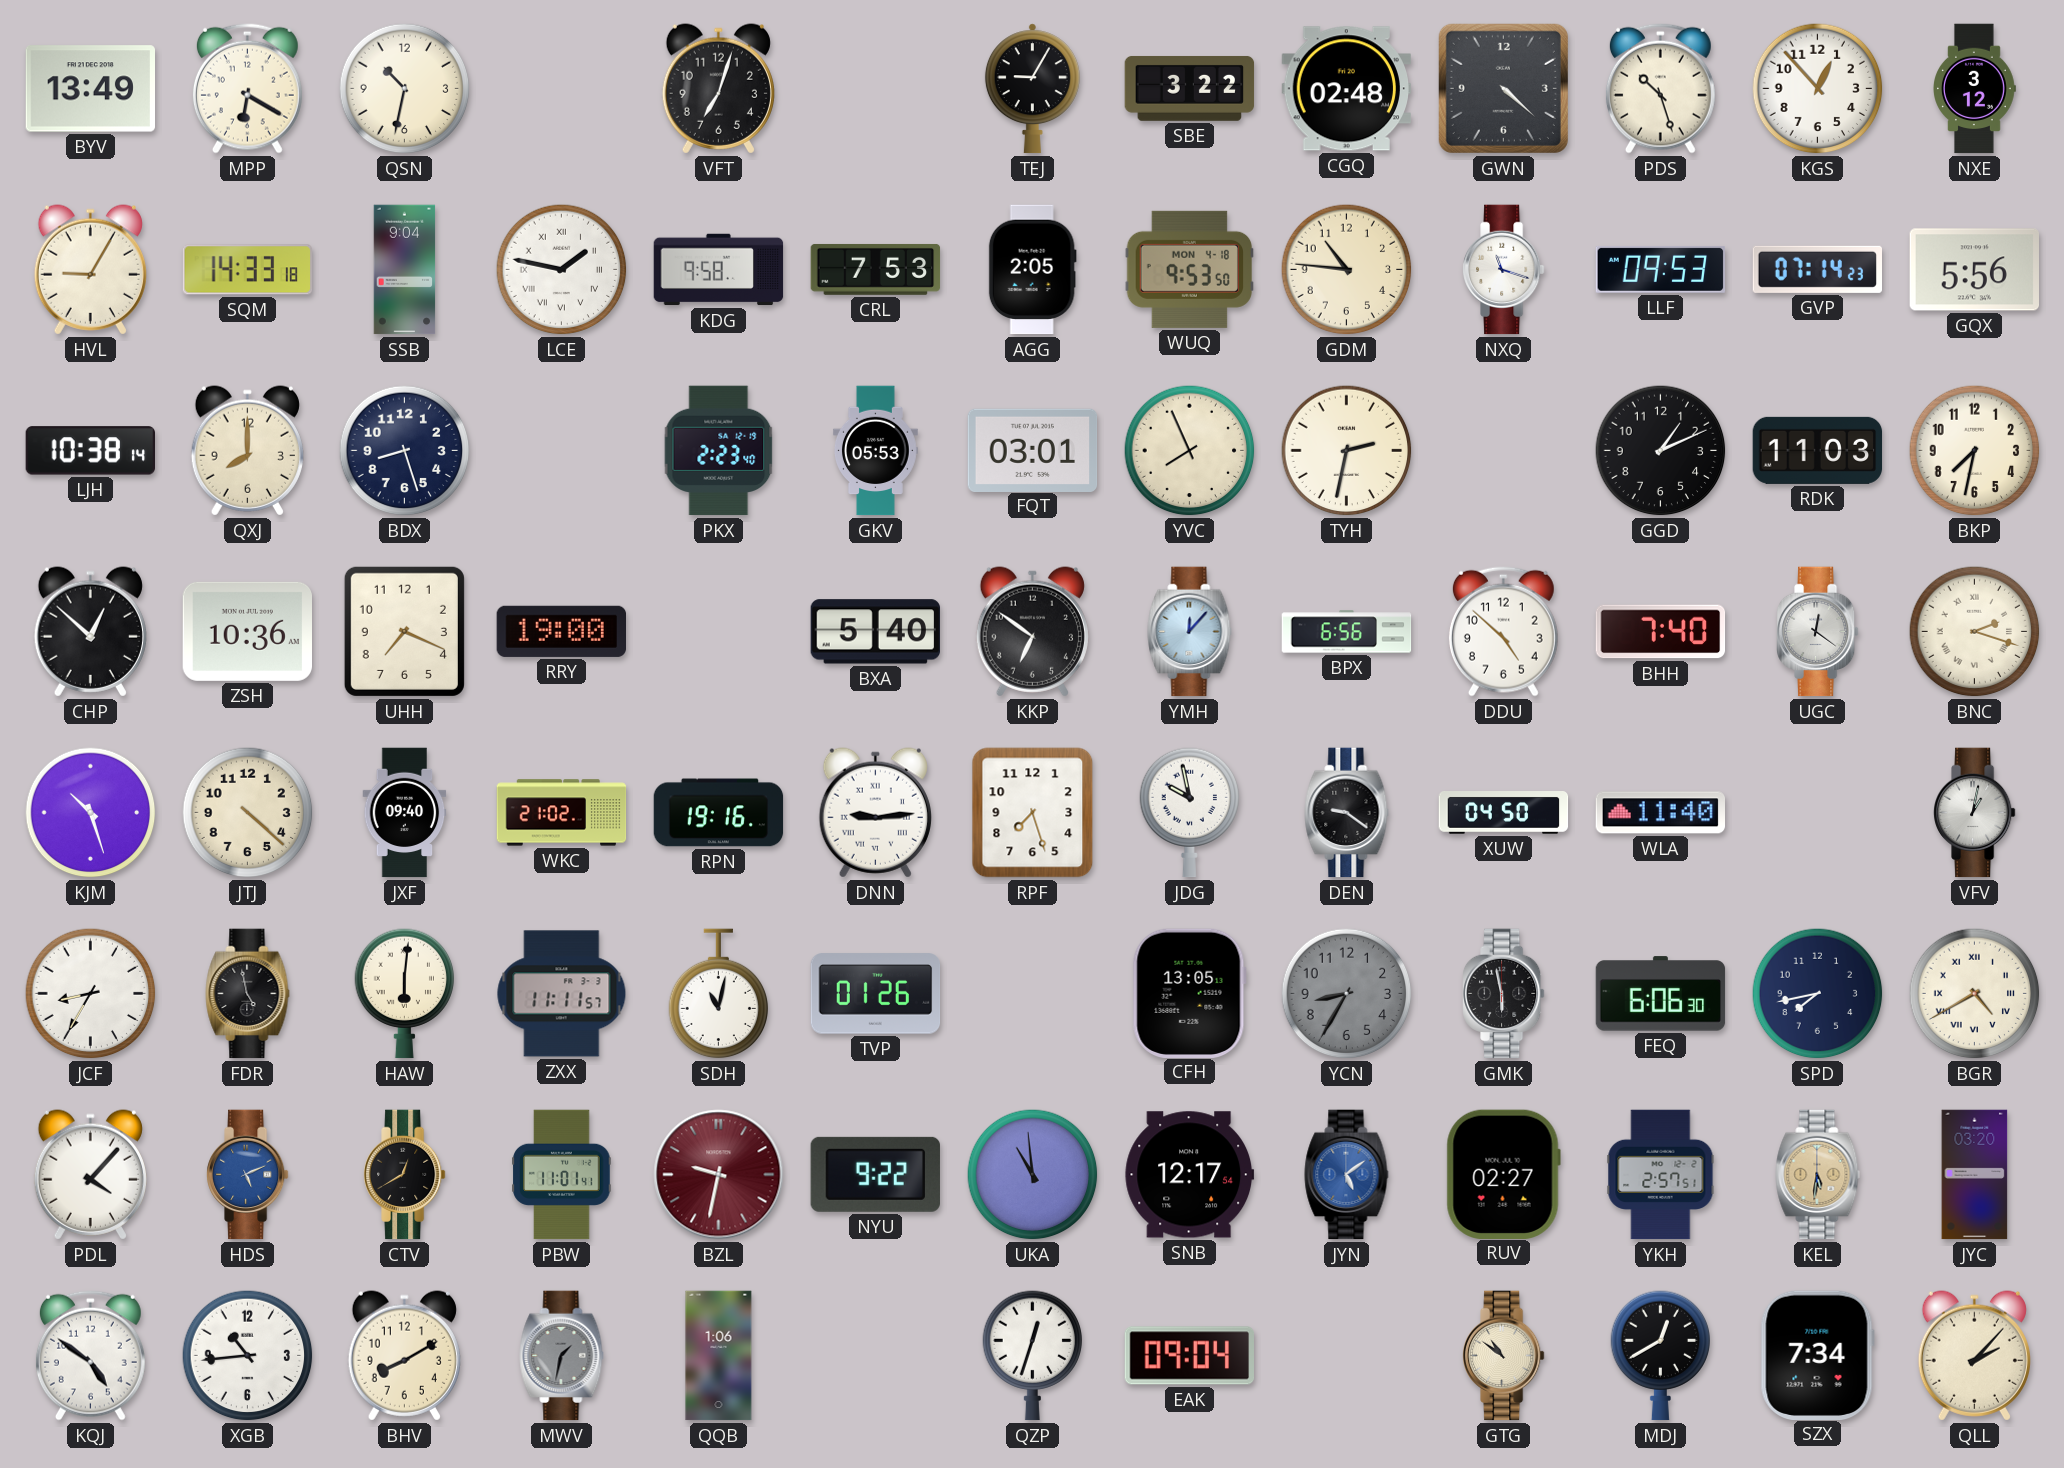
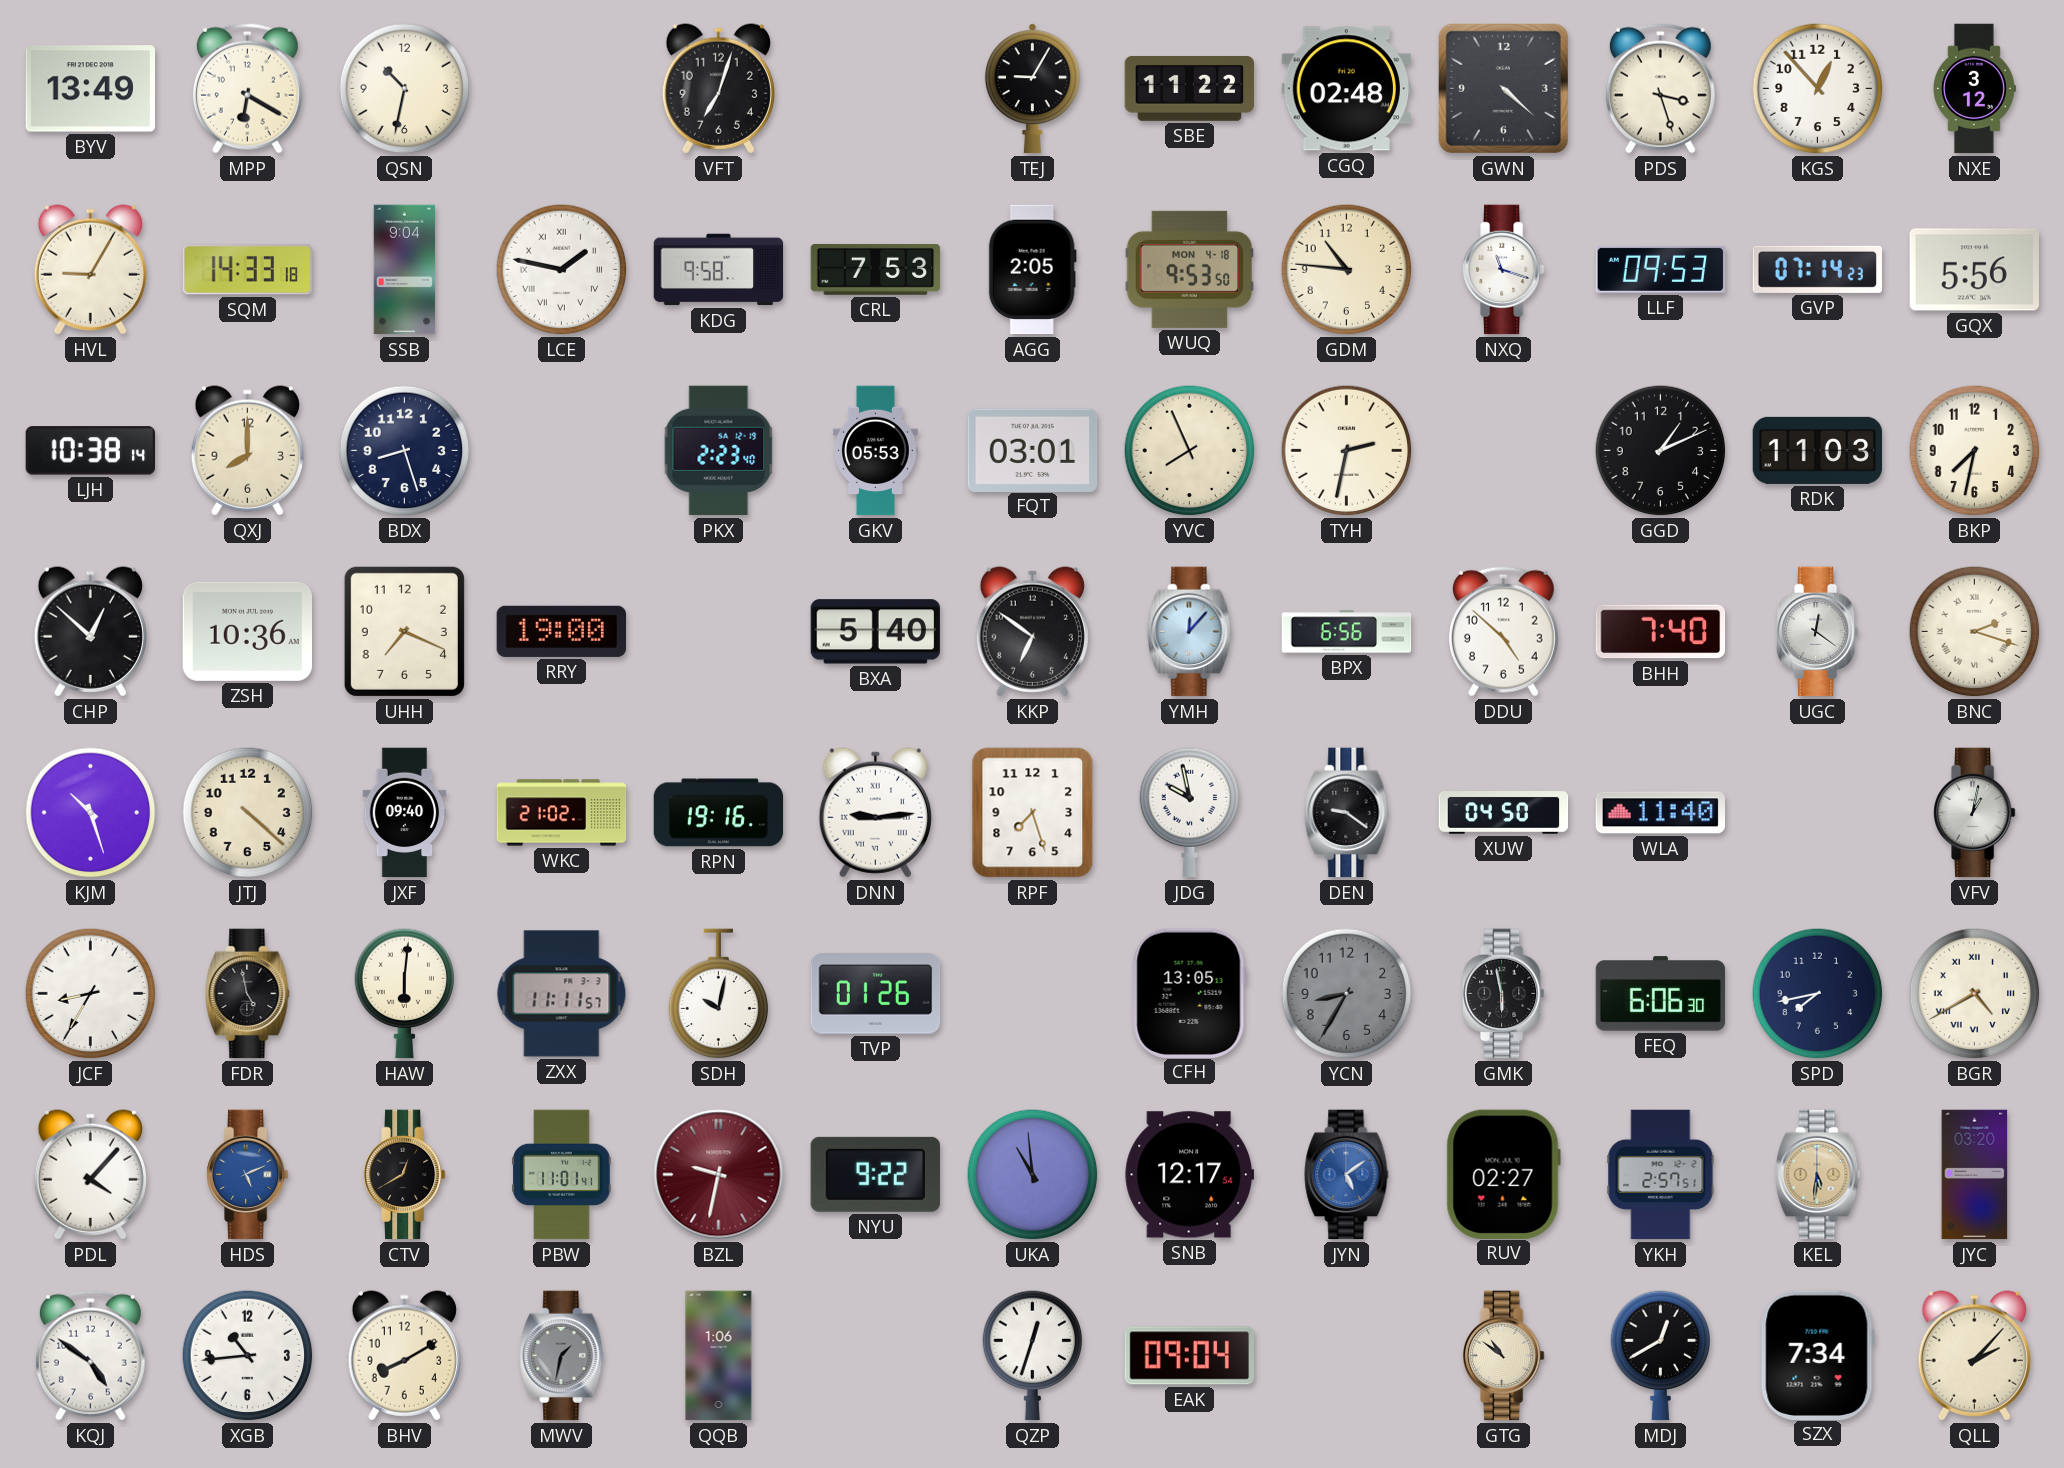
SBE: 3:22 -> 11:22 (1190, 88)
PDS: 10:27 -> 3:27 (1660, 88)
SDH: 11:02 -> 10:02 (718, 994)
